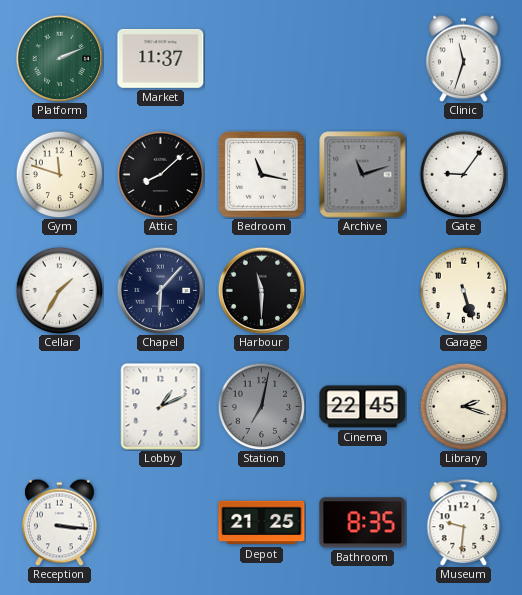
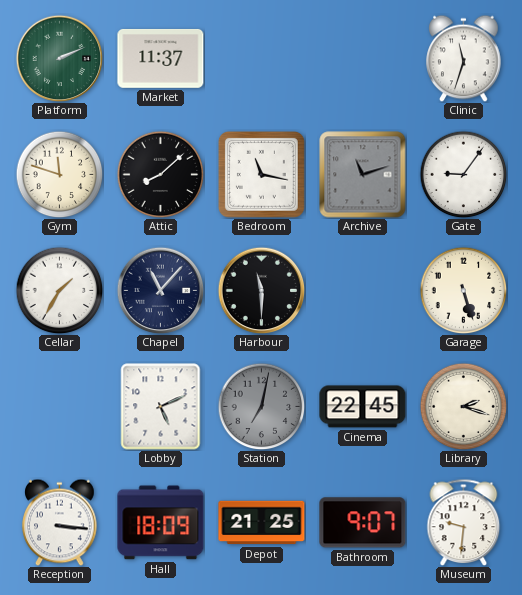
Chapel: 6:07 -> 11:07 (160, 290)
Lobby: 1:11 -> 5:11 (161, 407)
Hall: none -> 18:09 (161, 523)
Bathroom: 8:35 -> 9:07 (363, 523)
